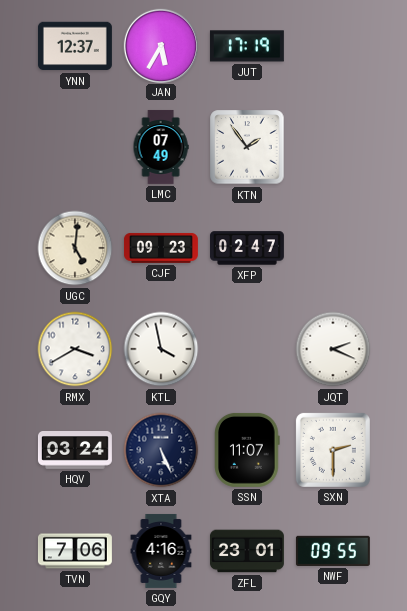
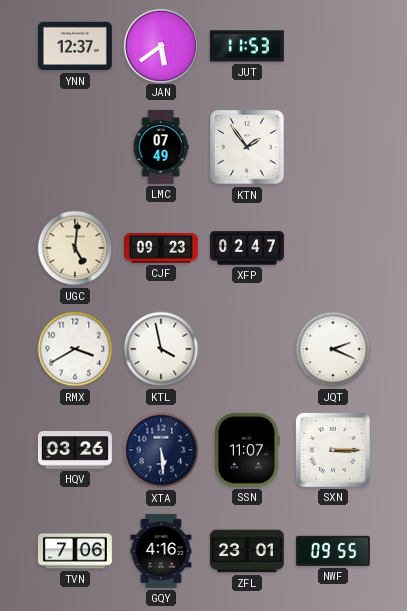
JAN: 5:35 -> 5:39 (160, 45)
JUT: 17:19 -> 11:53 (247, 46)
HQV: 03:24 -> 03:26 (75, 451)
XTA: 5:26 -> 5:29 (161, 450)
SXN: 2:30 -> 3:15 (333, 450)
